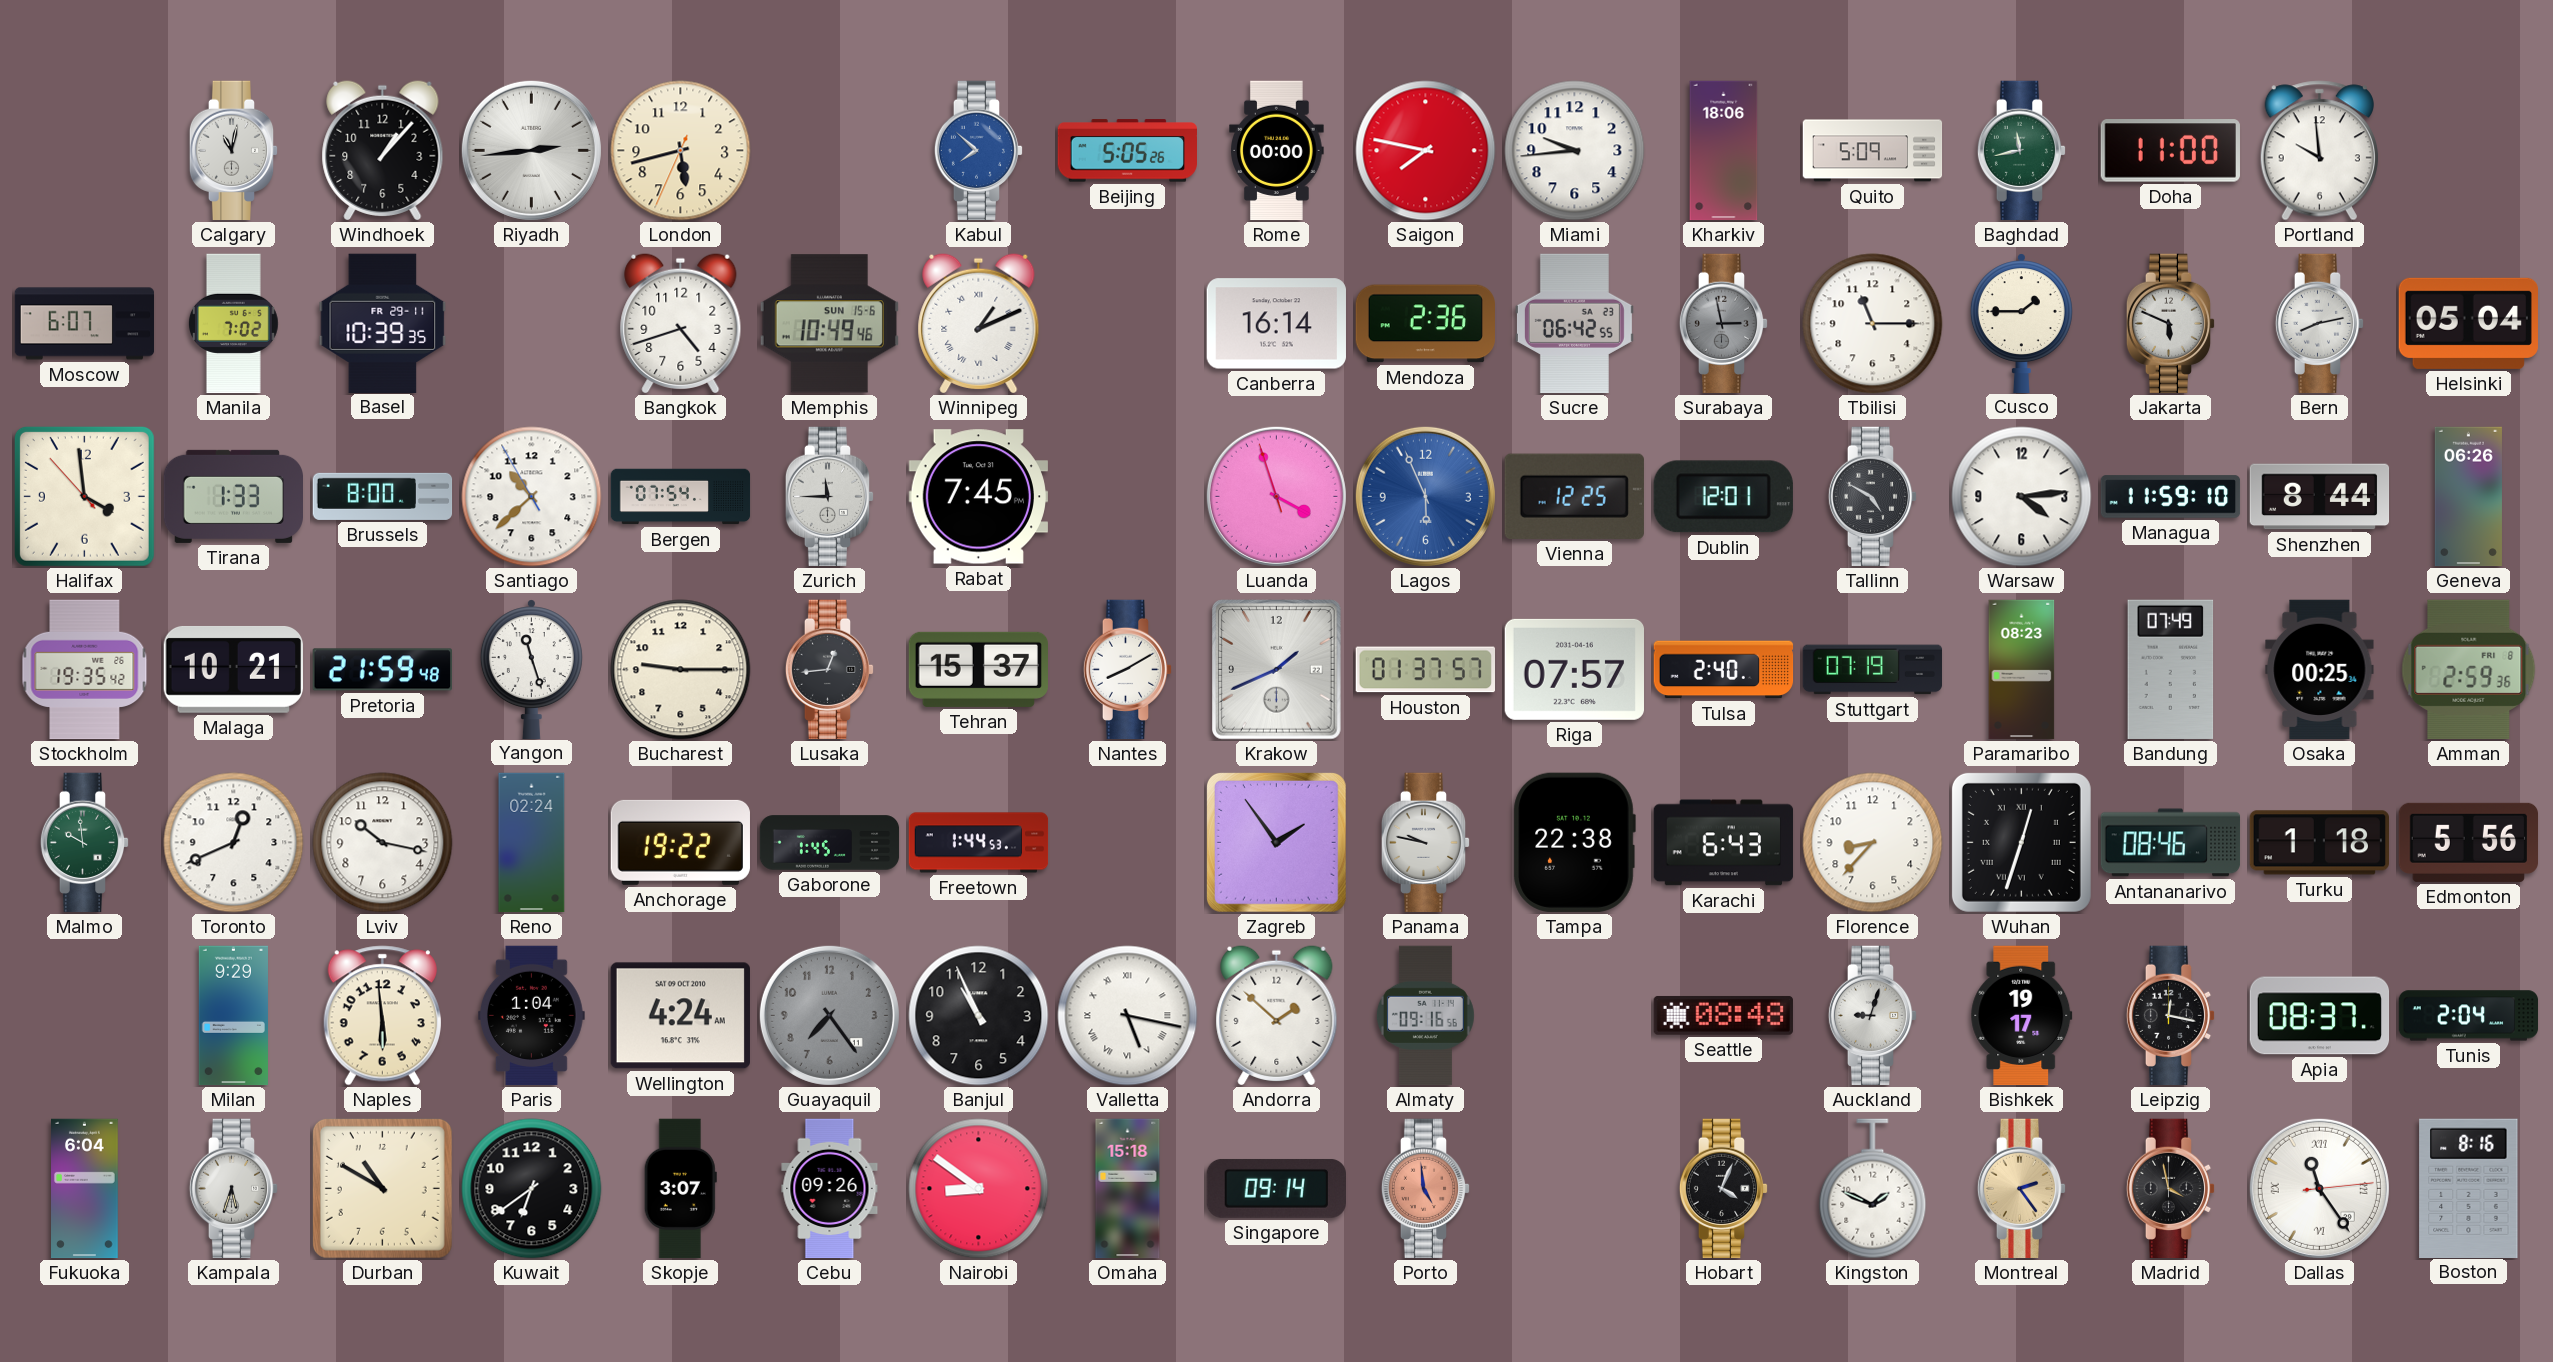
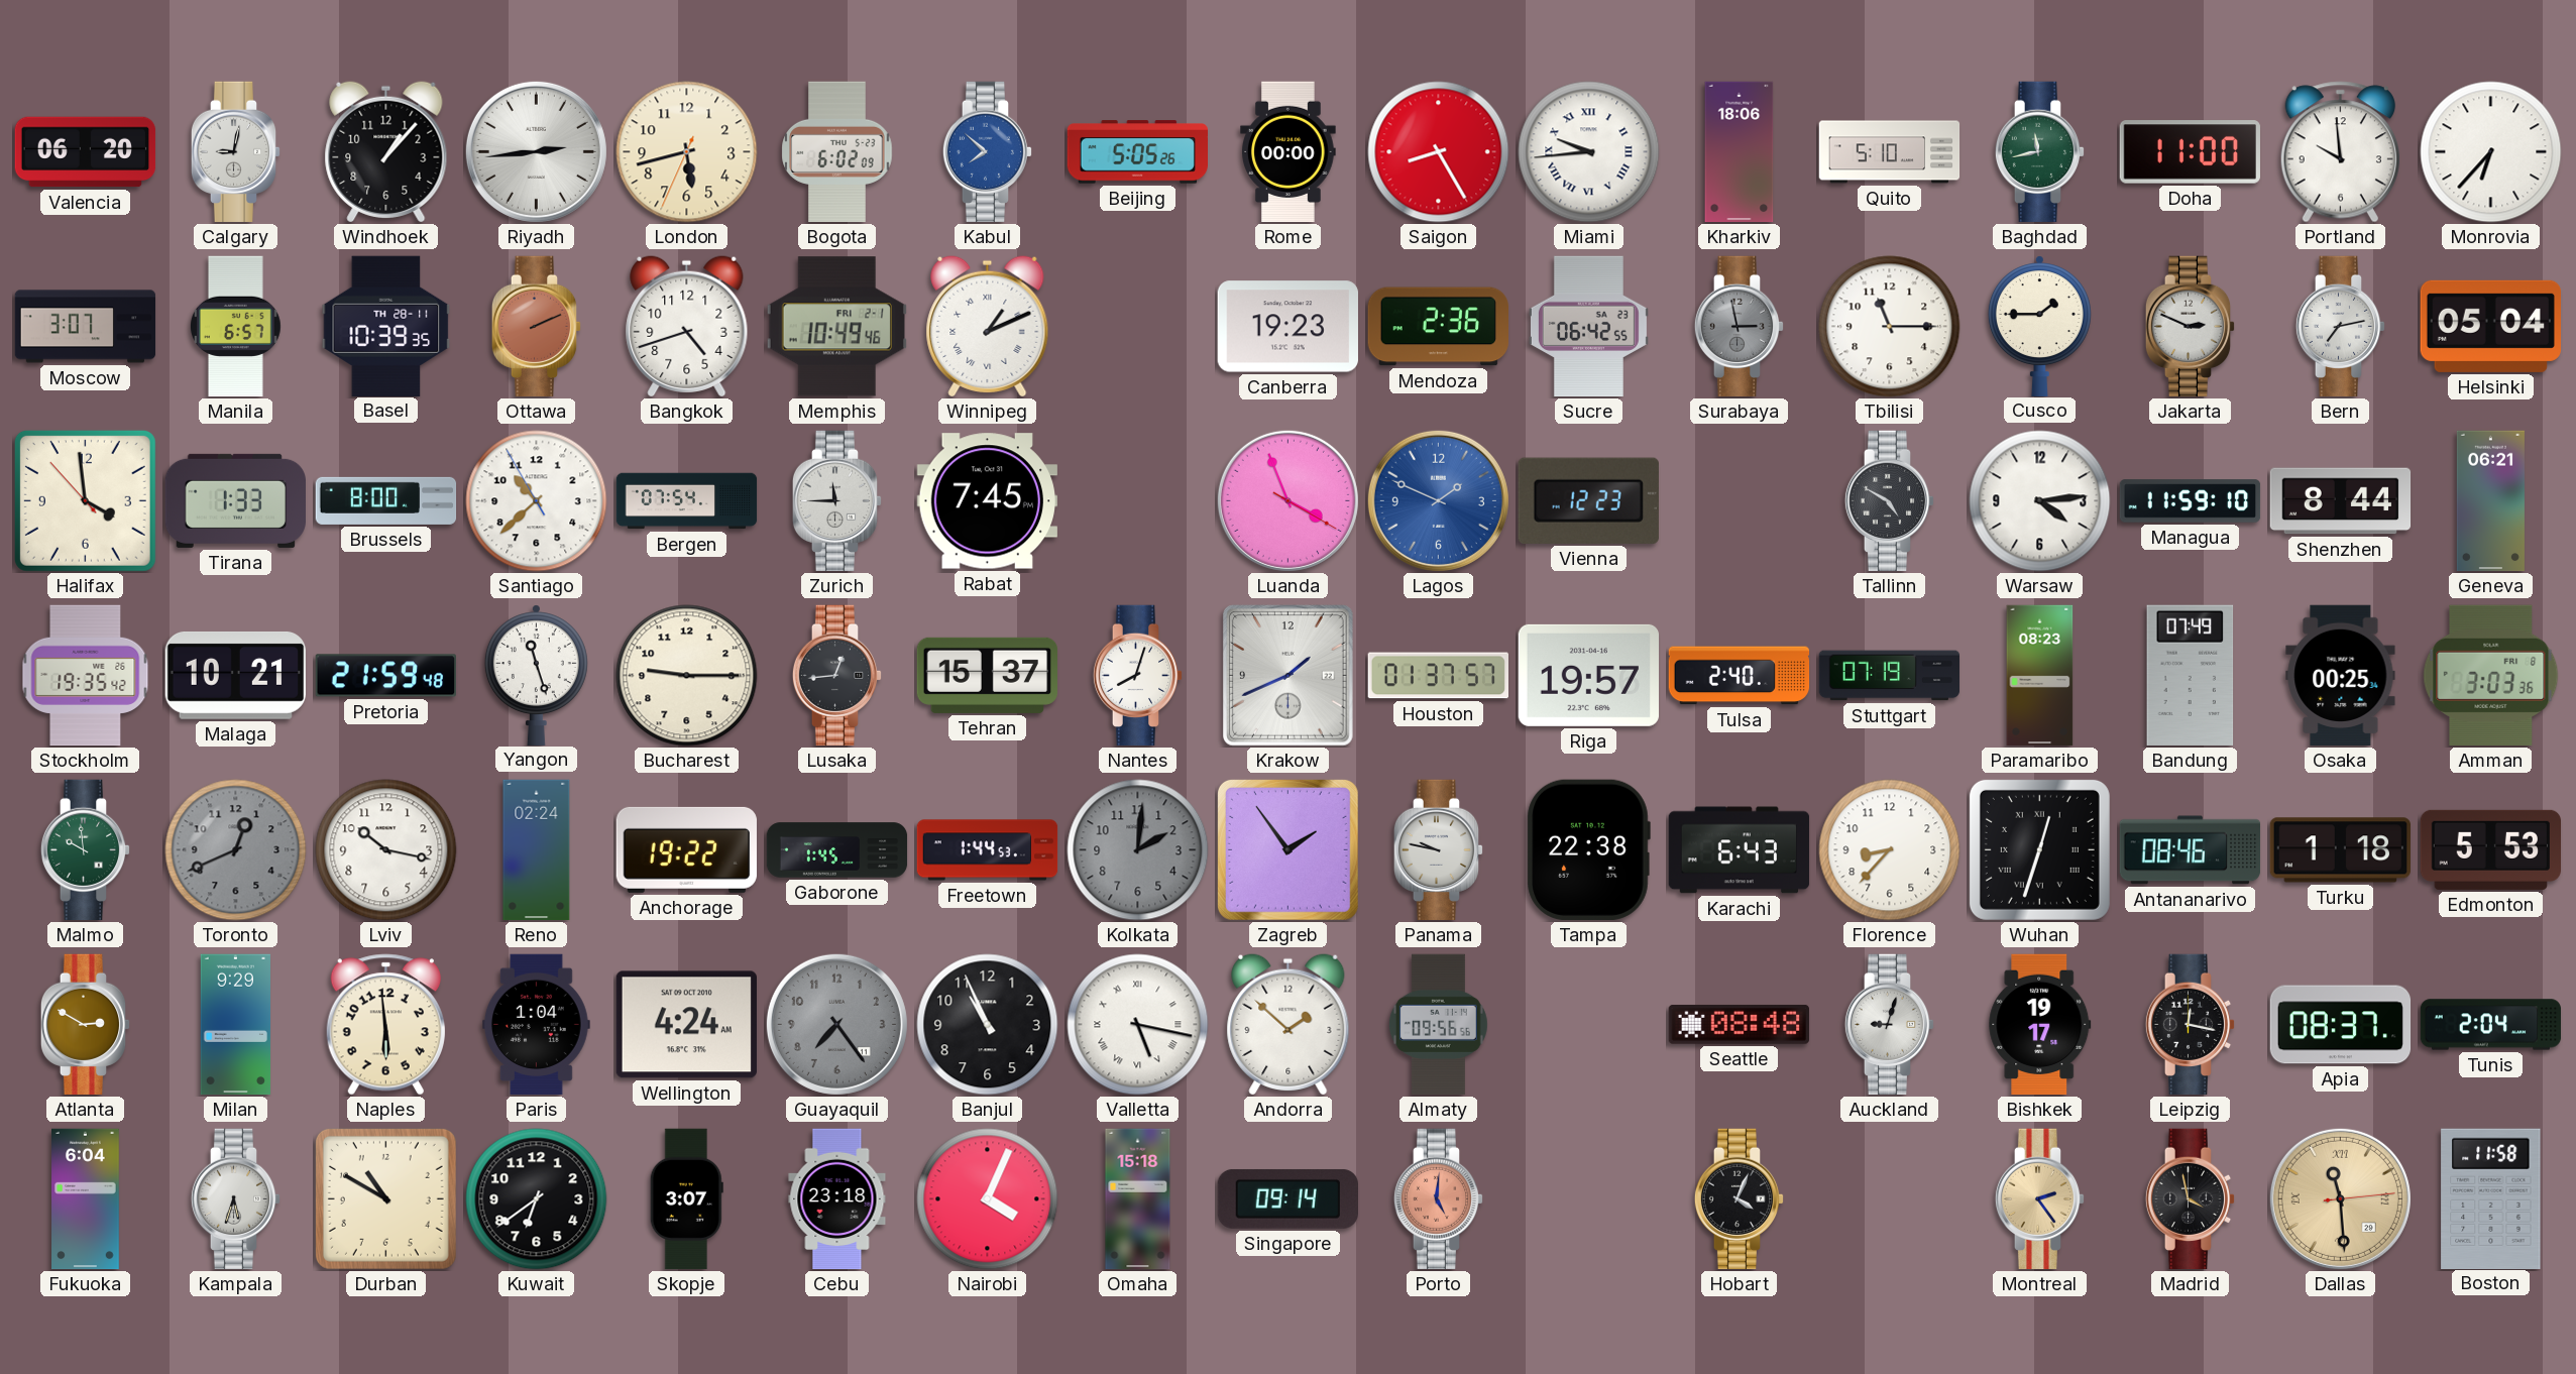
Valencia: none -> 06:20 (86, 152)
Calgary: 11:02 -> 9:02 (236, 152)
Bogota: none -> 6:02 (837, 152)
Saigon: 7:47 -> 8:25 (1439, 152)
Miami numerals: Arabic -> Roman (1589, 152)
Quito: 5:09 -> 5:10 (1890, 152)
Monrovia: none -> 6:37 (2491, 152)
Moscow: 6:07 -> 3:07 (86, 327)
Manila: 7:02 -> 6:57 (236, 327)
Basel date: FR 29-11 -> TH 28-11 (386, 326)
Ottawa: none -> 2:11 (537, 327)
Memphis date: SUN 15-6 -> FRI 2-1 (836, 327)
Canberra: 16:14 -> 19:23 (1287, 327)
Jakarta: 5:49 -> 2:49 (2191, 327)
Bern: 8:13 -> 7:13 (2341, 327)
Luanda: 3:56:57 -> 3:56:20 (1287, 500)
Lagos: 5:56 -> 1:49 (1438, 500)
Vienna: 12:25 -> 12:23 (1588, 500)
Dublin: 12:01 -> none (1723, 497)
Geneva: 06:26 -> 06:21 (2490, 501)
Nantes: 8:10 -> 8:03 (1138, 676)
Riga: 07:57 -> 19:57 (1588, 675)
Amman: 2:59 -> 3:03 (2491, 675)
Toronto dial: white -> grey (236, 850)
Kolkata: none -> 2:01 (1138, 850)
Edmonton: 5:56 -> 5:53 (2491, 849)
Atlanta: none -> 2:50 (86, 1025)
Almaty: 09:16 -> 09:56 (1438, 1025)
Cebu: 09:26 -> 23:18 (837, 1199)
Nairobi: 8:51 -> 4:04 (988, 1199)
Porto: 4:59 -> 5:01 (1439, 1199)
Kingston: 1:49 -> none (1873, 1189)
Dallas: 11:24 -> 11:29 (2340, 1198)
Dallas dial: white -> champagne (2340, 1198)
Boston: 8:16 -> 11:58 (2491, 1198)
